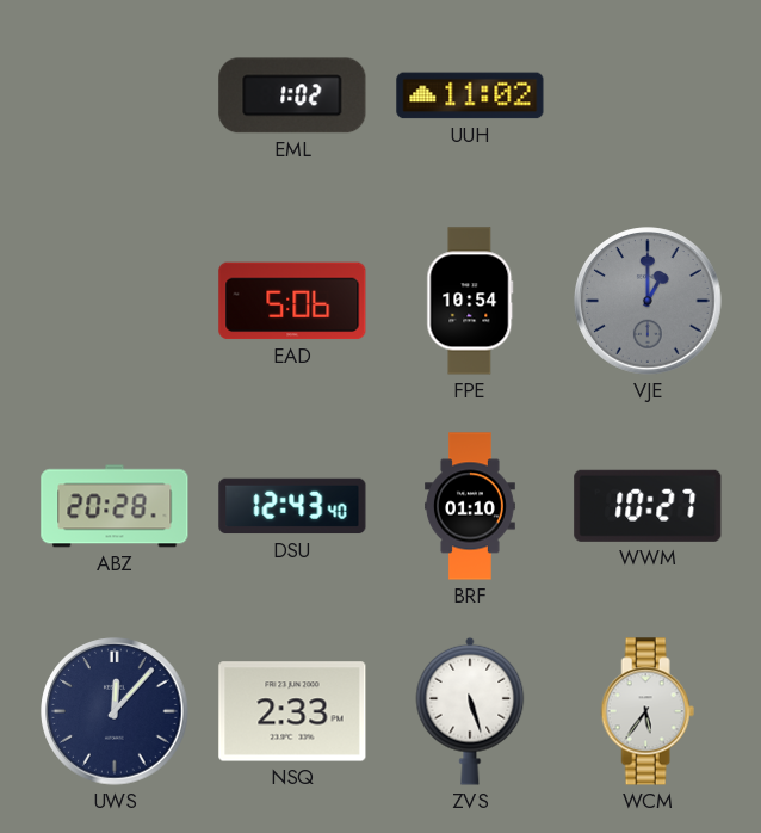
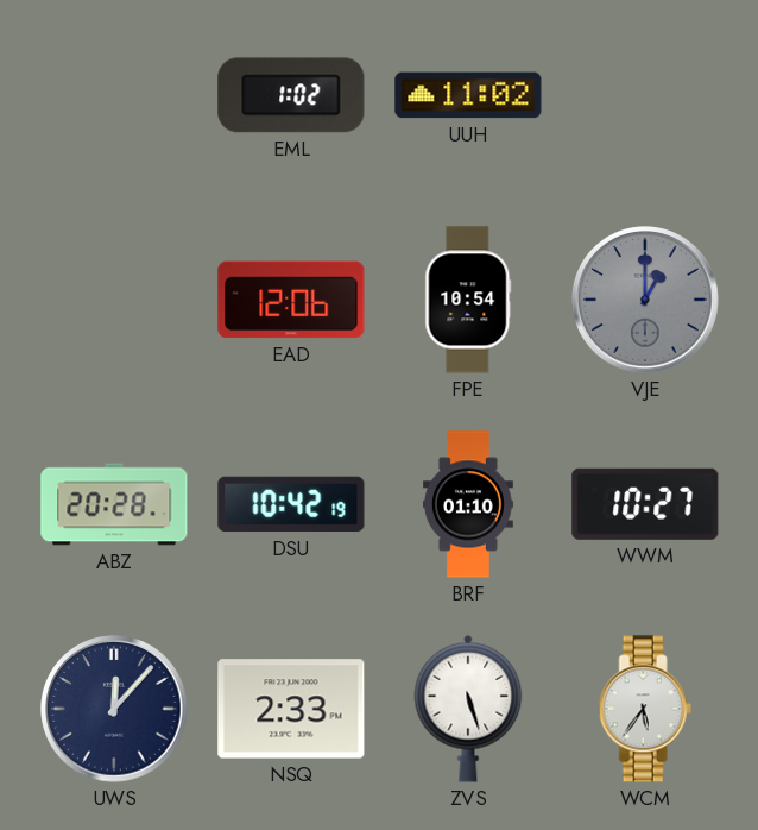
EAD: 5:06 -> 12:06 (291, 300)
DSU: 12:43 -> 10:42 (291, 504)
